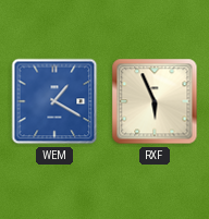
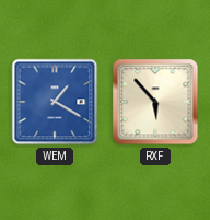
RXF: 5:56 -> 5:53 (155, 102)
